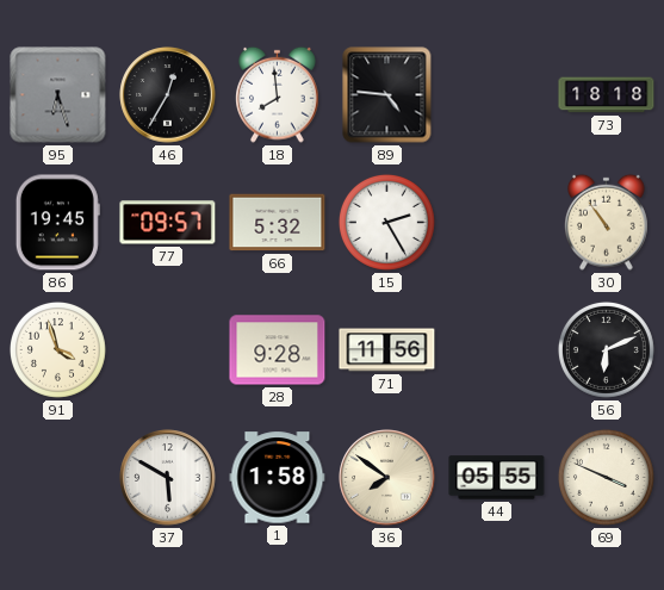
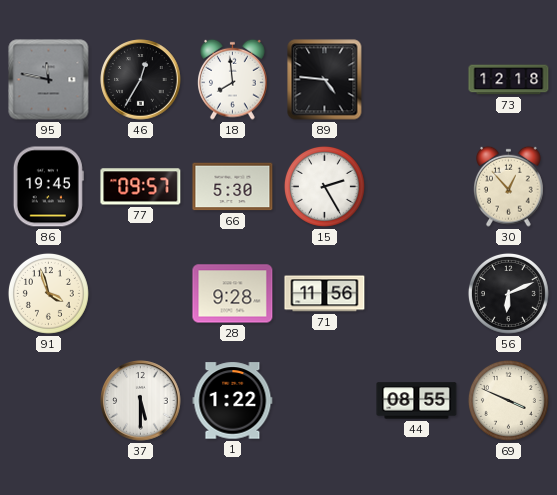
95: 6:27 -> 11:47 (49, 80)
73: 18:18 -> 12:18 (509, 80)
66: 5:32 -> 5:30 (233, 187)
30: 10:54 -> 12:53 (509, 186)
37: 5:50 -> 5:30 (141, 401)
1: 1:58 -> 1:22 (233, 401)
36: 7:51 -> none (387, 478)
44: 05:55 -> 08:55 (417, 401)
